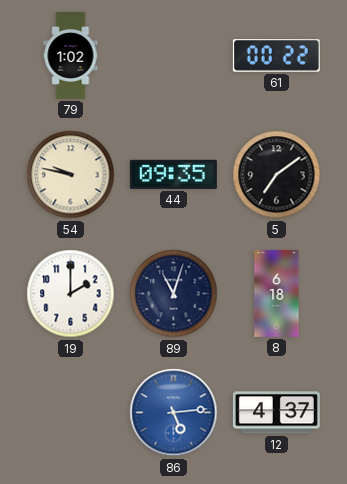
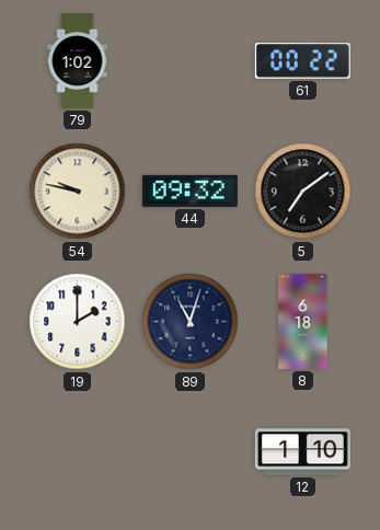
44: 09:35 -> 09:32 (189, 191)
86: 5:14 -> none (174, 413)
12: 4:37 -> 1:10 (302, 452)
